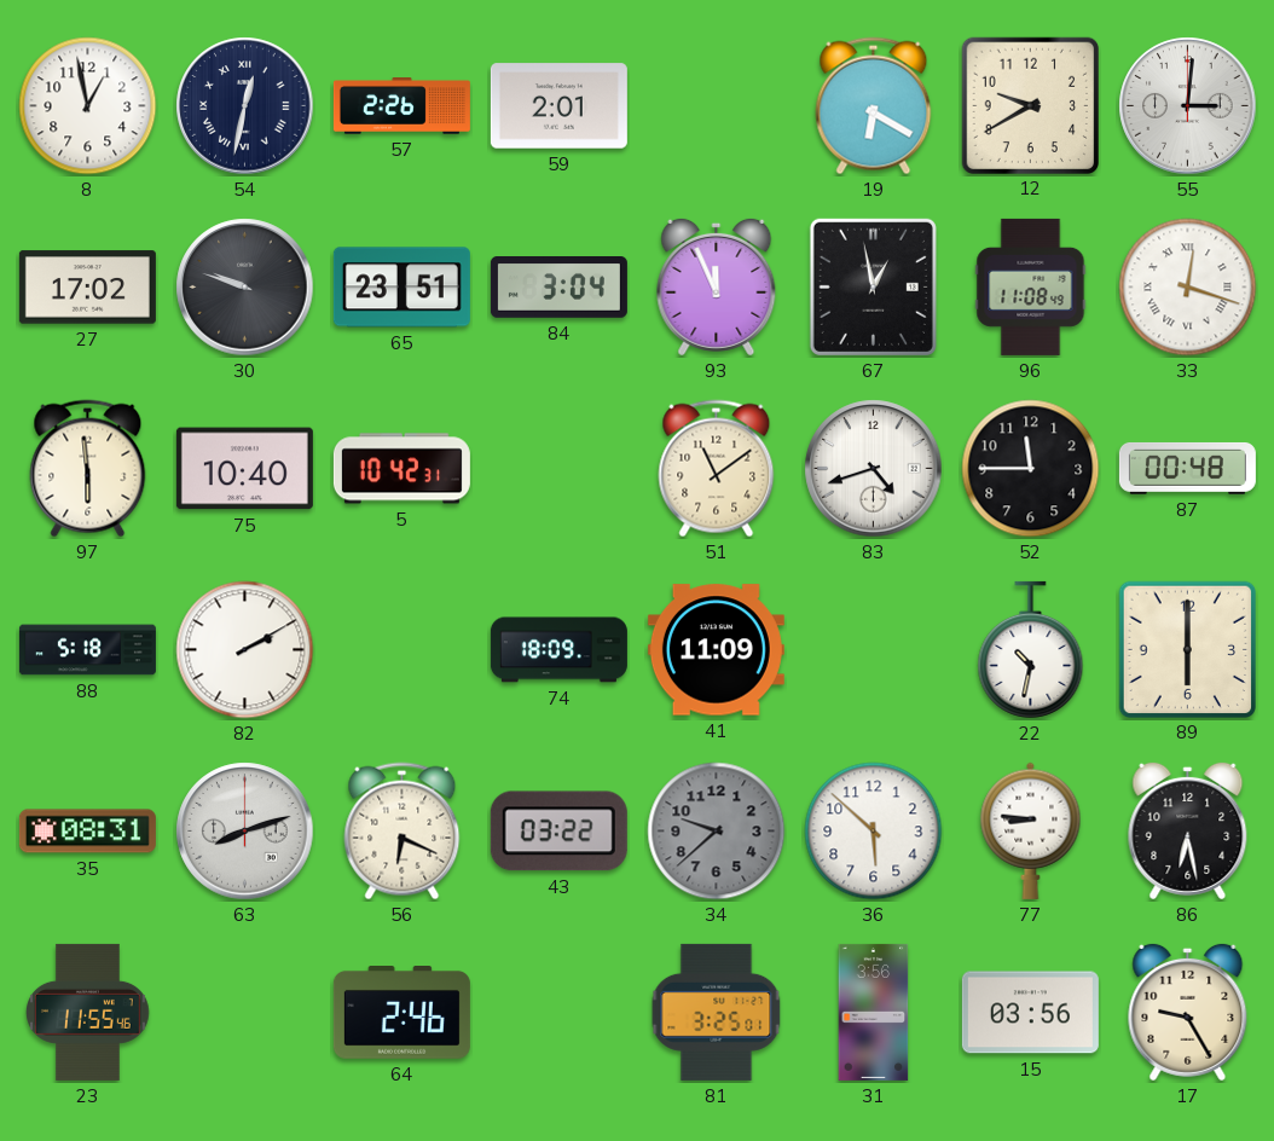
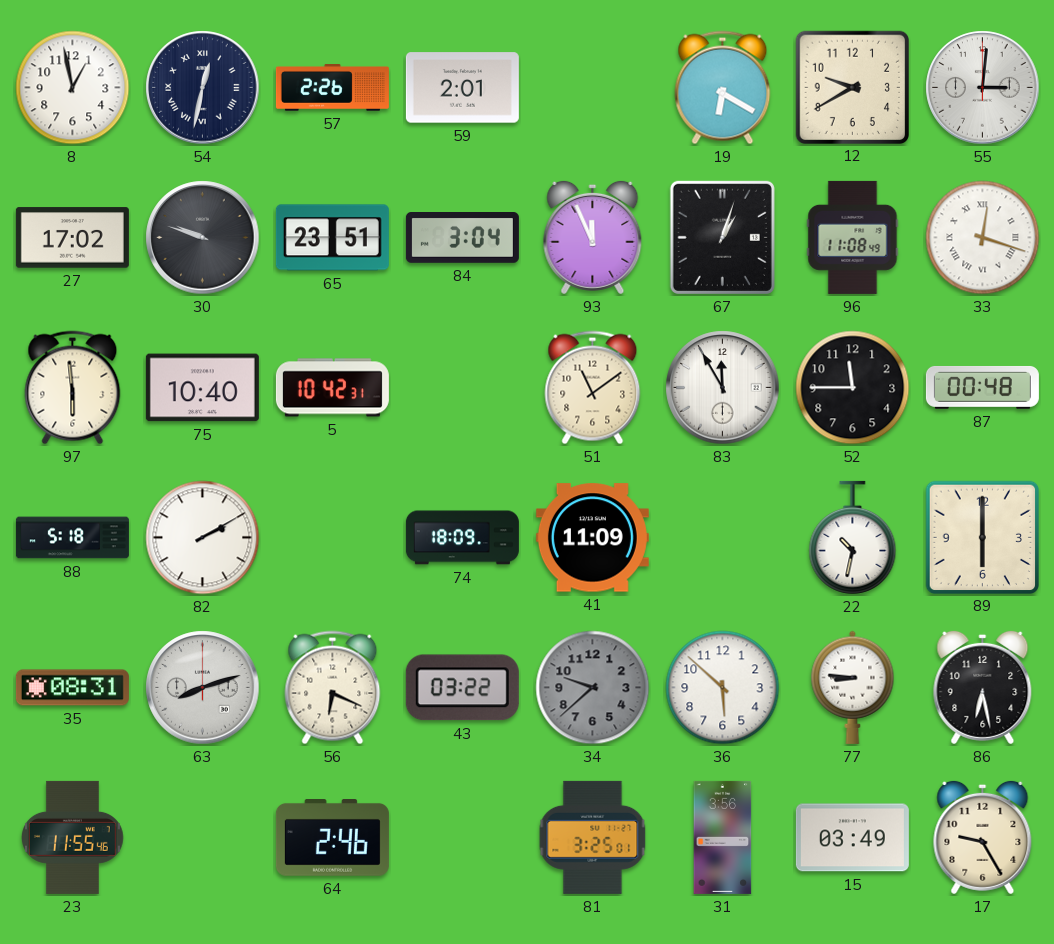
67: 12:58 -> 1:03 (722, 237)
83: 4:42 -> 11:55 (723, 388)
15: 03:56 -> 03:49 (852, 838)
